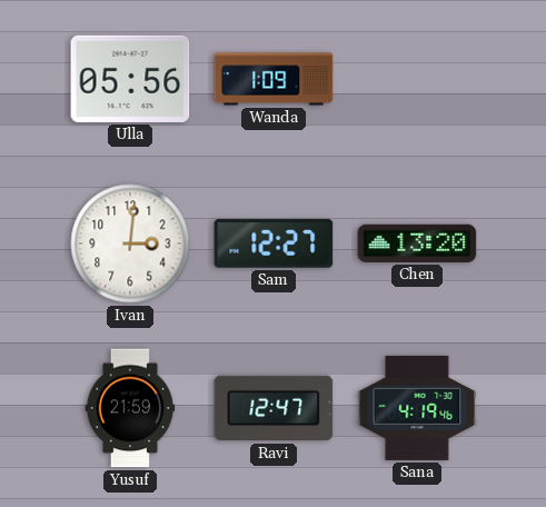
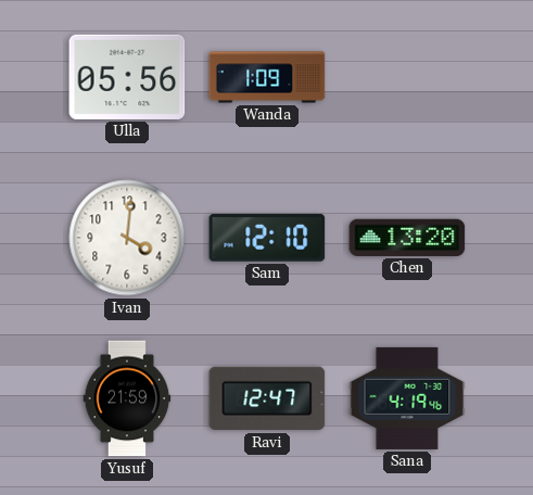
Ivan: 3:01 -> 4:01 (127, 238)
Sam: 12:27 -> 12:10 (267, 238)
